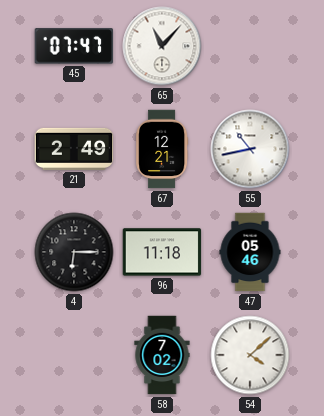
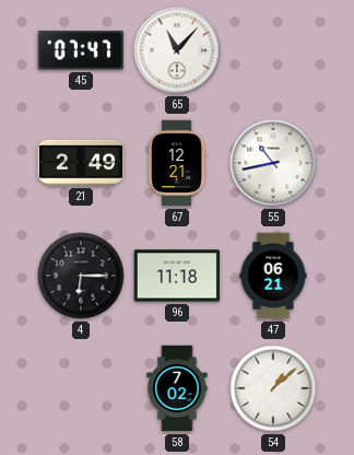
47: 05:46 -> 06:21 (273, 276)
54: 4:08 -> 1:08 (273, 388)
